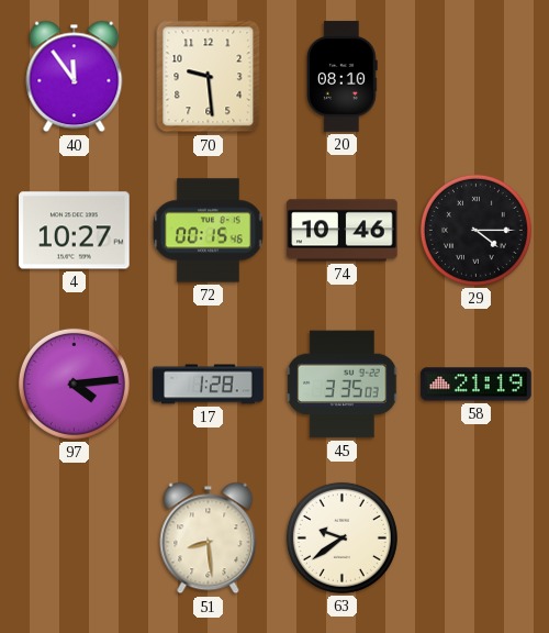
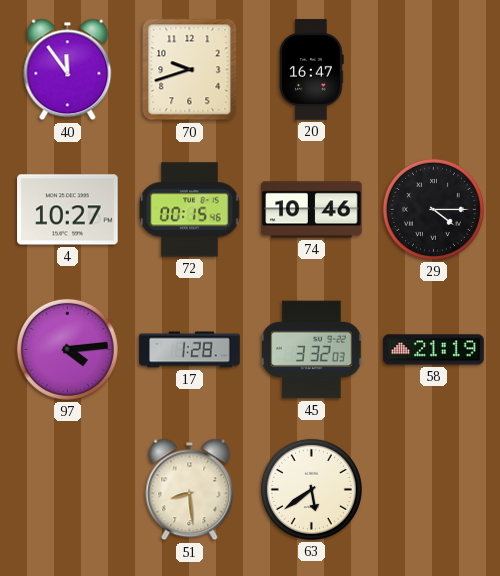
70: 9:29 -> 9:42 (190, 70)
20: 08:10 -> 16:47 (312, 70)
45: 3:35 -> 3:32 (312, 350)
63: 9:39 -> 5:39 (311, 489)
